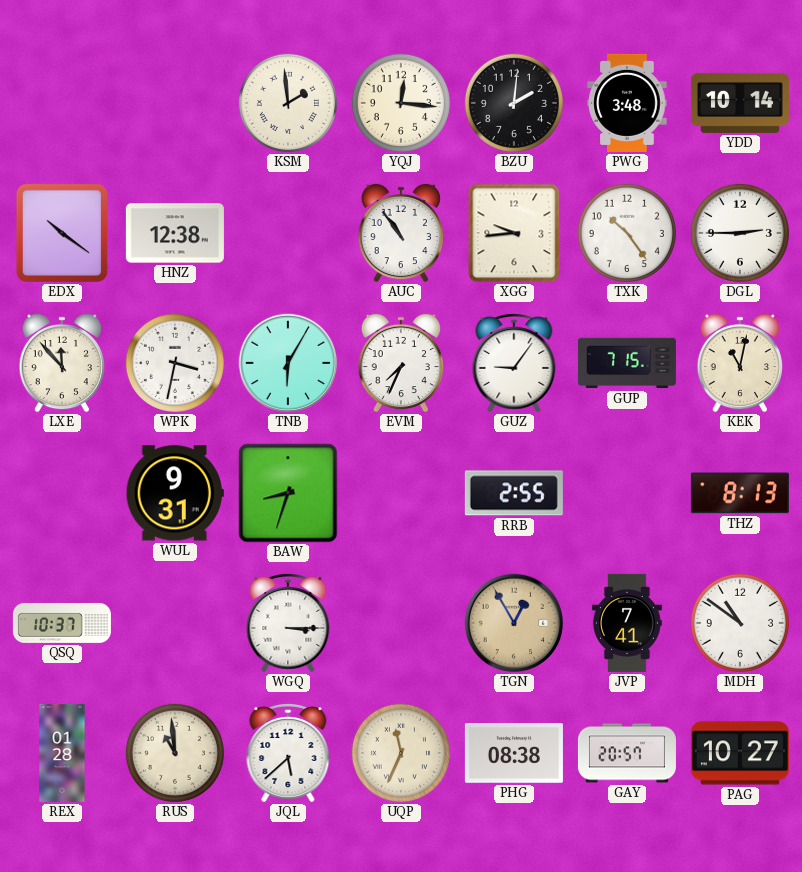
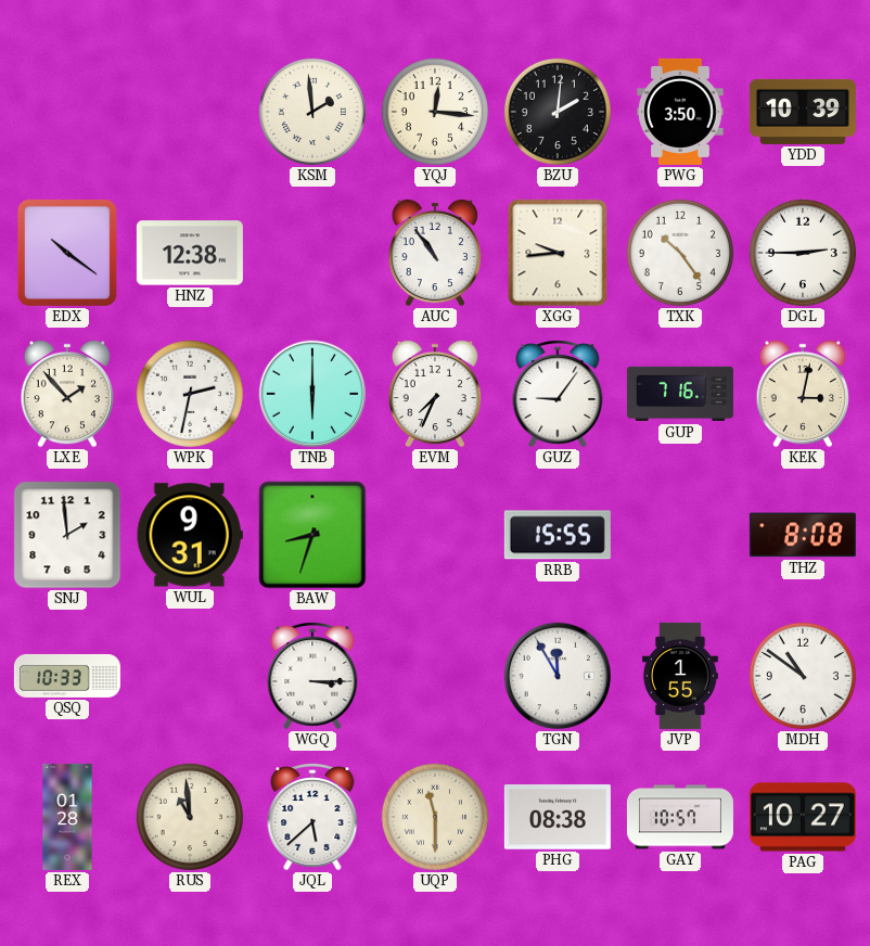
PWG: 3:48 -> 3:50 (680, 112)
YDD: 10:14 -> 10:39 (803, 112)
LXE: 11:53 -> 1:53 (66, 394)
WPK: 3:32 -> 2:32 (190, 394)
TNB: 6:05 -> 6:00 (312, 394)
GUP: 7:15 -> 7:16 (680, 394)
KEK: 11:02 -> 3:02 (802, 394)
SNJ: none -> 1:59 (67, 535)
RRB: 2:55 -> 15:55 (558, 535)
THZ: 8:13 -> 8:08 (803, 535)
QSQ: 10:37 -> 10:33 (67, 676)
TGN: 12:55 -> 11:55 (558, 676)
TGN dial: champagne -> white (558, 676)
JVP: 7:41 -> 1:55 (680, 676)
UQP: 11:34 -> 11:30 (435, 817)
GAY: 20:57 -> 10:57 (680, 817)
